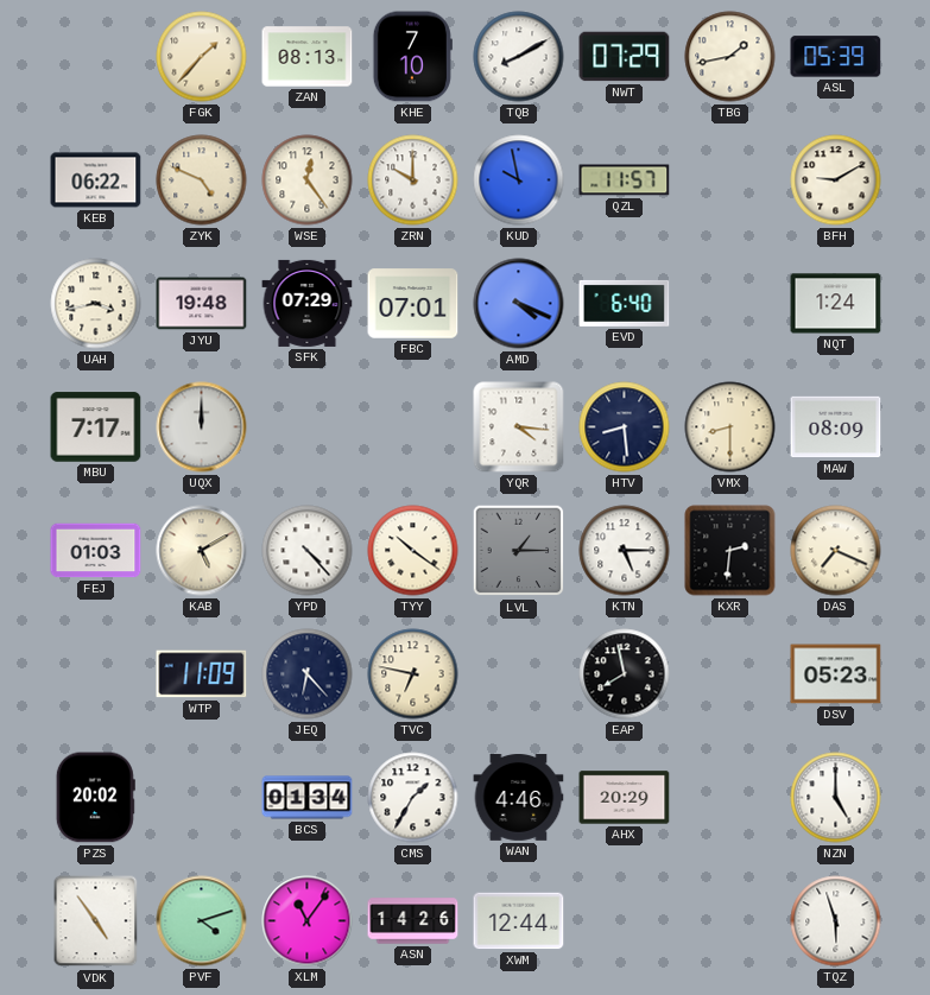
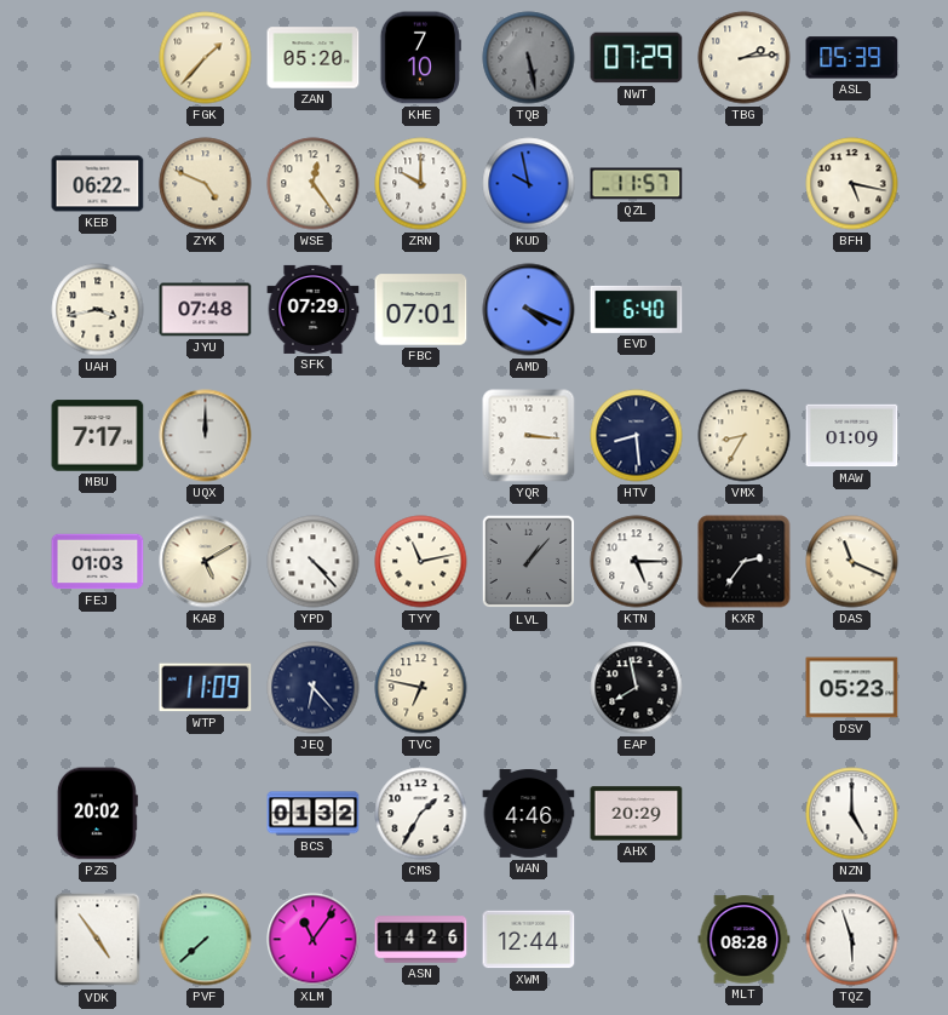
ZAN: 08:13 -> 05:20 (314, 58)
TQB: 8:10 -> 5:28 (529, 58)
TQB dial: white -> grey (529, 58)
TBG: 1:43 -> 2:14 (745, 58)
BFH: 9:10 -> 5:17 (852, 184)
JYU: 19:48 -> 07:48 (206, 310)
NQT: 1:24 -> none (836, 304)
YQR: 4:16 -> 3:16 (529, 436)
VMX: 8:30 -> 8:35 (745, 436)
MAW: 08:09 -> 01:09 (852, 436)
TYY: 10:21 -> 11:13 (421, 562)
LVL: 1:15 -> 1:07 (529, 562)
KXR: 2:31 -> 2:36 (745, 562)
DAS: 7:19 -> 11:19 (852, 562)
BCS: 01:34 -> 01:32 (314, 814)
PVF: 4:12 -> 7:38 (206, 940)
MLT: none -> 08:28 (745, 940)
